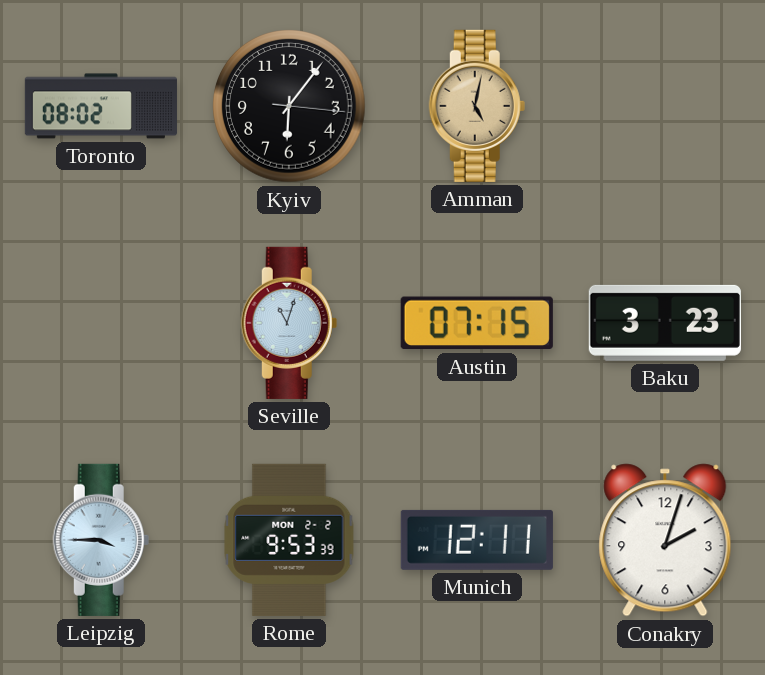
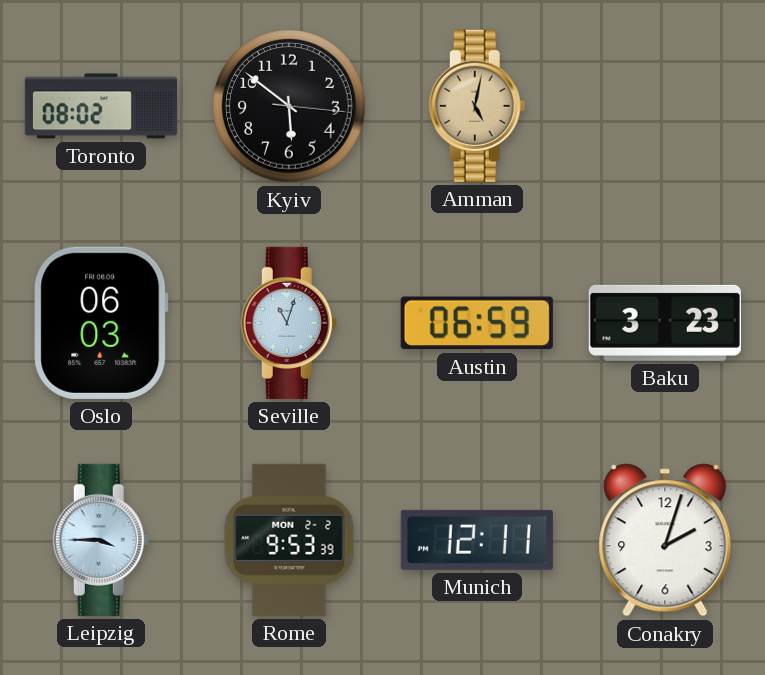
Kyiv: 6:06 -> 5:51 (289, 106)
Oslo: none -> 06:03 (101, 323)
Austin: 07:15 -> 06:59 (477, 323)
